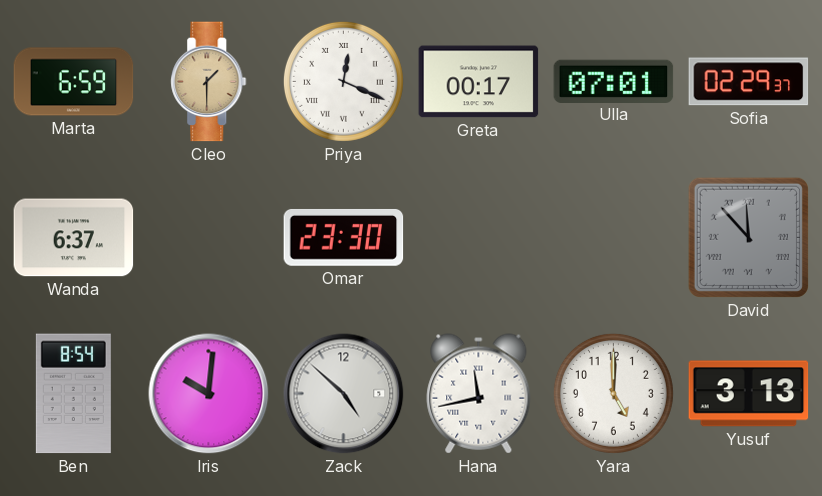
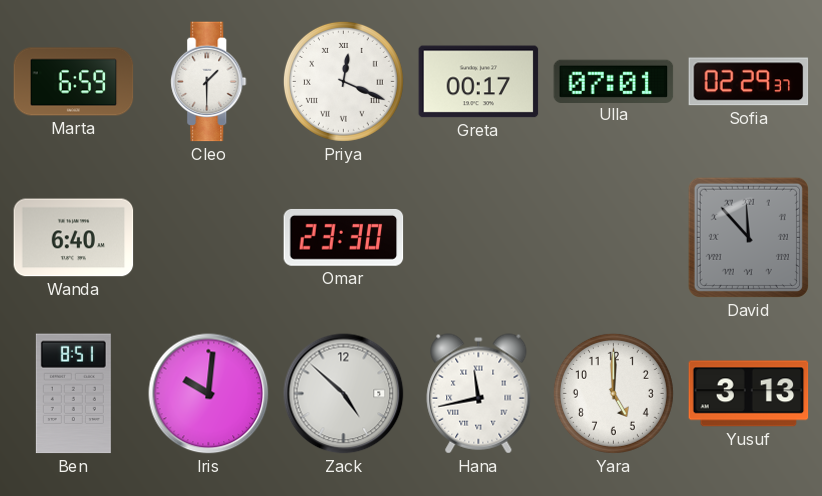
Cleo dial: champagne -> white (209, 82)
Wanda: 6:37 -> 6:40 (74, 238)
Ben: 8:54 -> 8:51 (73, 394)
